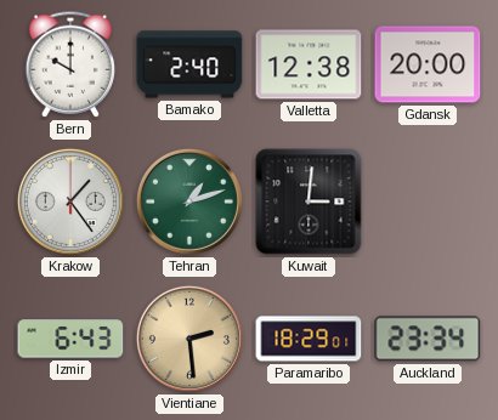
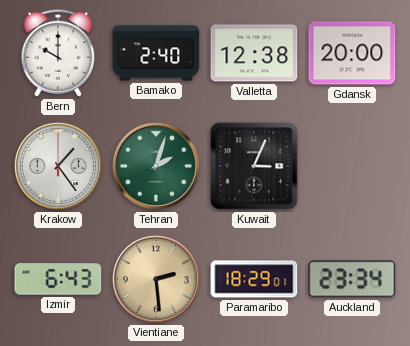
Tehran: 1:12 -> 2:03 (156, 166)
Kuwait: 3:01 -> 3:04 (254, 166)
